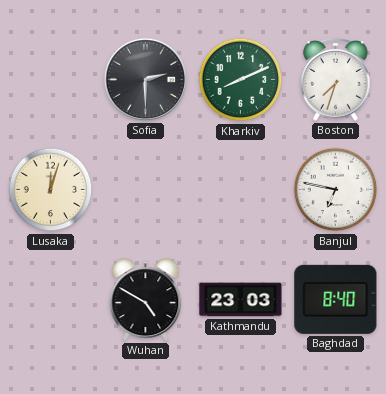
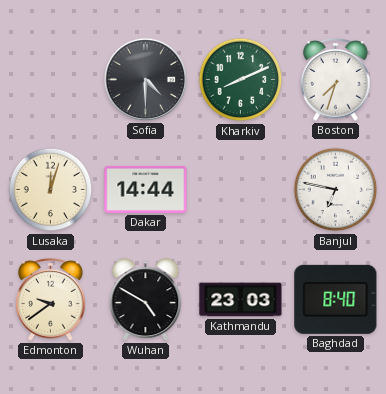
Sofia: 2:30 -> 4:30 (145, 79)
Dakar: none -> 14:44 (146, 189)
Edmonton: none -> 9:39 (51, 299)
